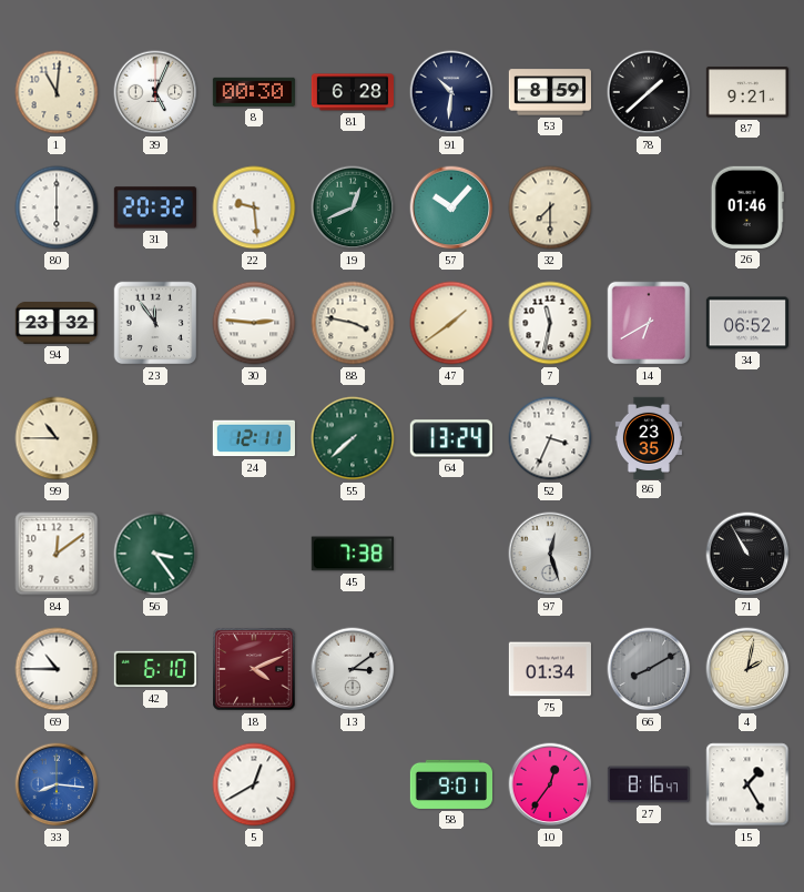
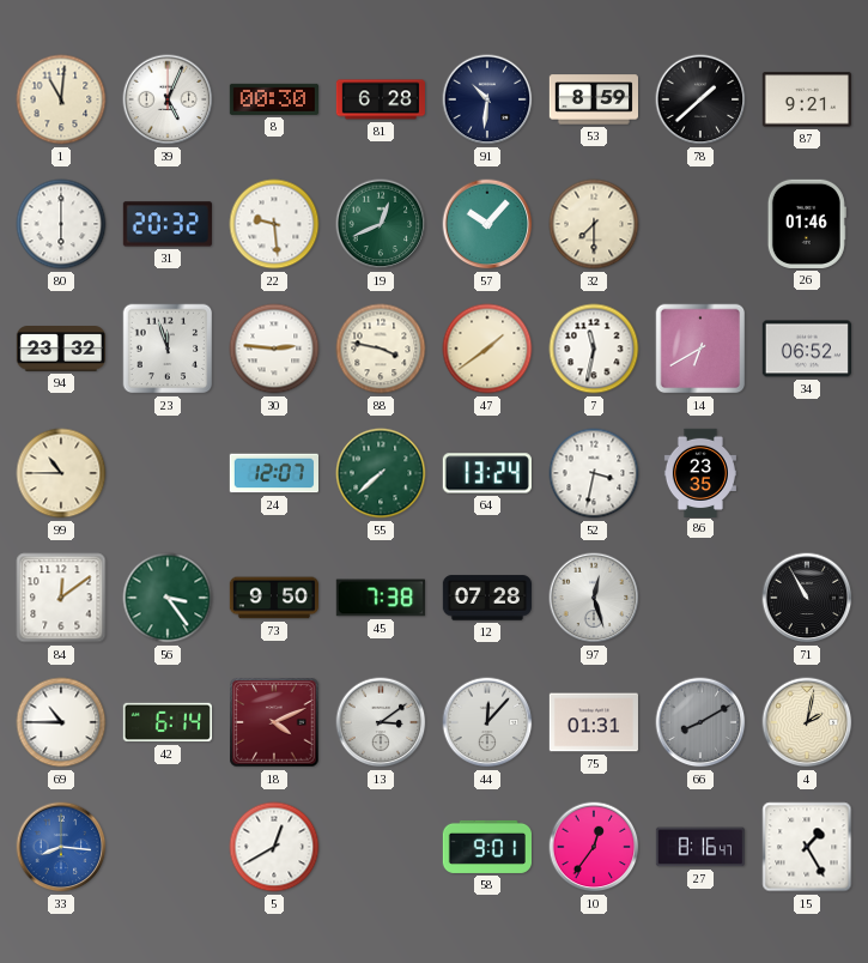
23: 11:54 -> 11:57 (168, 349)
24: 12:11 -> 12:07 (273, 473)
52: 3:34 -> 3:32 (594, 473)
73: none -> 9:50 (273, 598)
12: none -> 07:28 (486, 598)
42: 6:10 -> 6:14 (168, 722)
44: none -> 12:07 (487, 722)
75: 01:34 -> 01:31 (594, 722)
